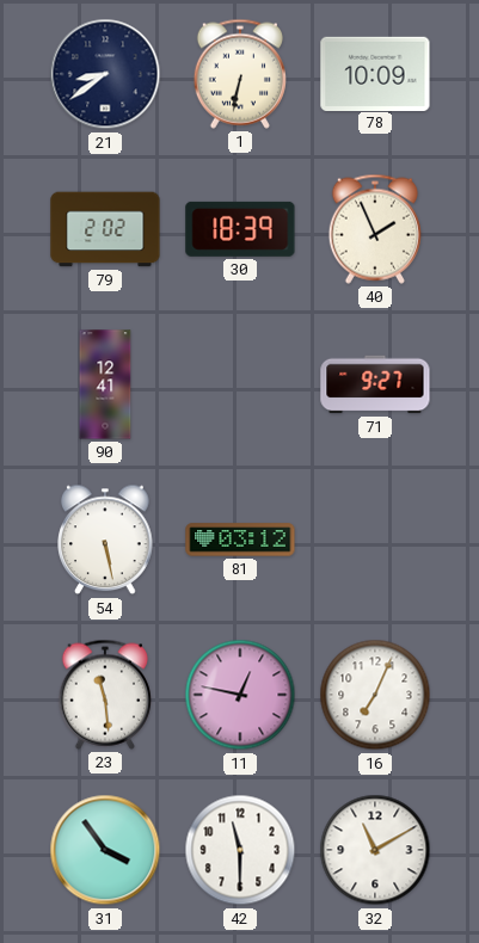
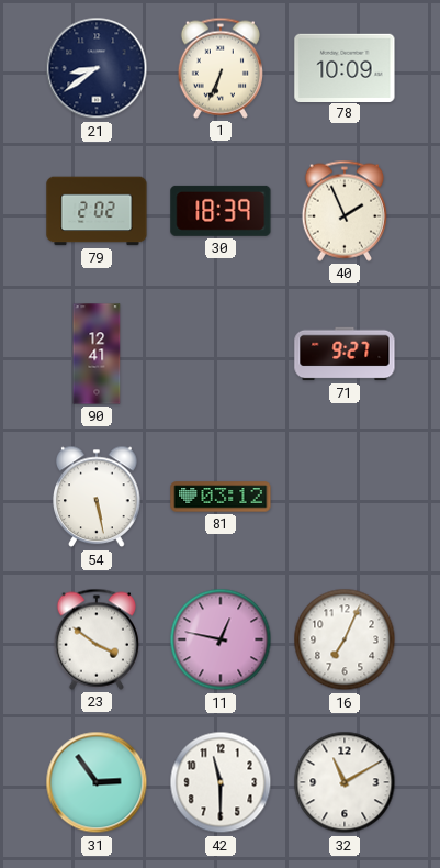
1: 6:32 -> 6:34 (221, 68)
23: 11:29 -> 3:51 (97, 639)
31: 3:54 -> 2:54 (97, 782)
